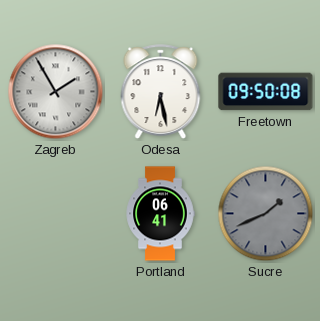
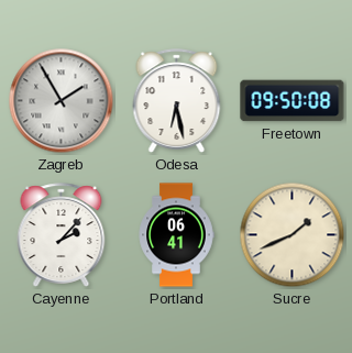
Cayenne: none -> 2:07 (62, 235)
Sucre dial: grey -> cream (293, 235)
